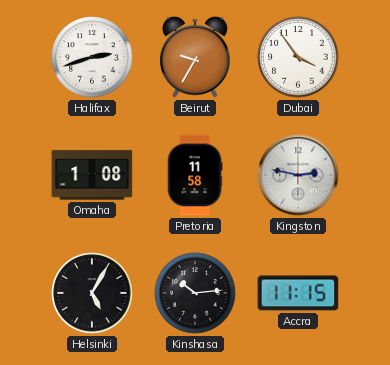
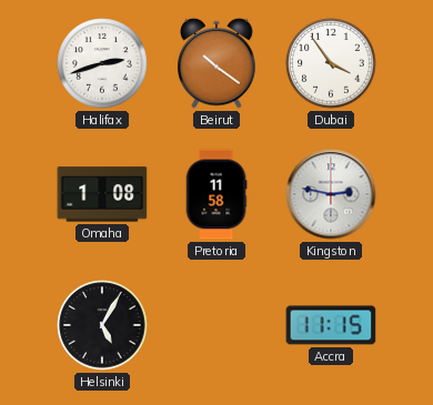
Beirut: 9:35 -> 10:21 (216, 63)
Kinshasa: 10:14 -> none (195, 293)
